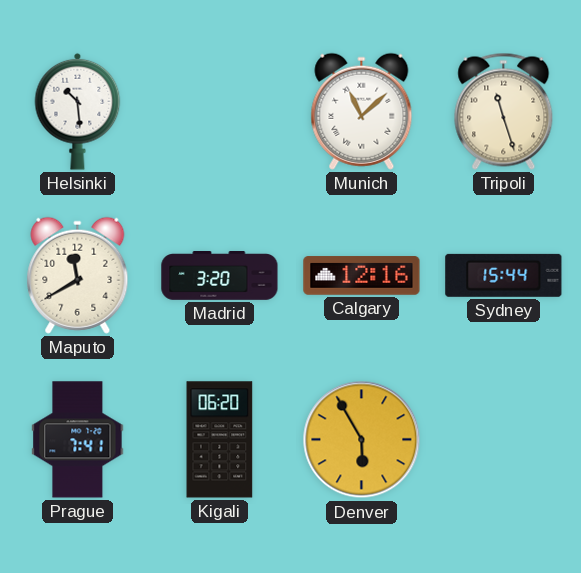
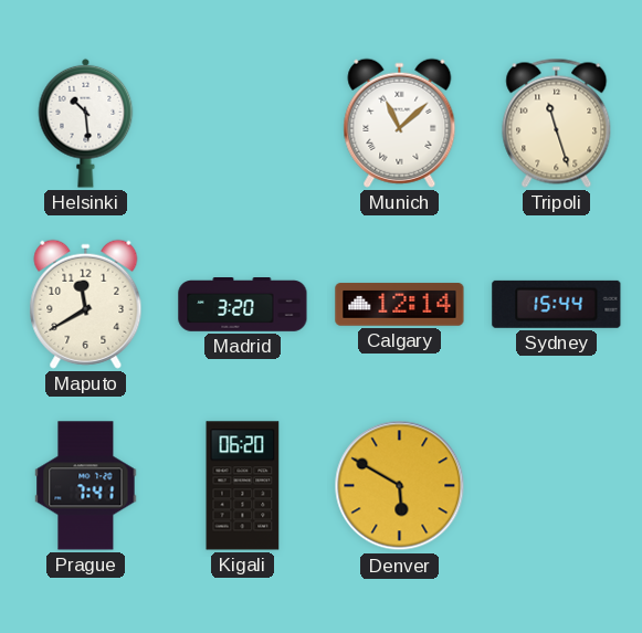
Calgary: 12:16 -> 12:14 (400, 305)
Denver: 5:55 -> 5:50 (400, 486)
